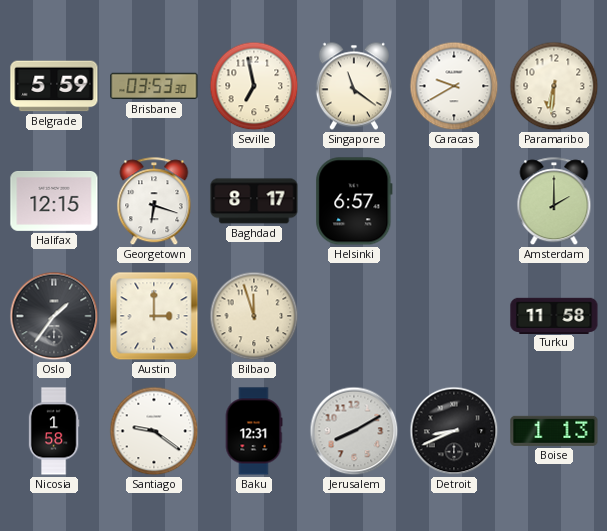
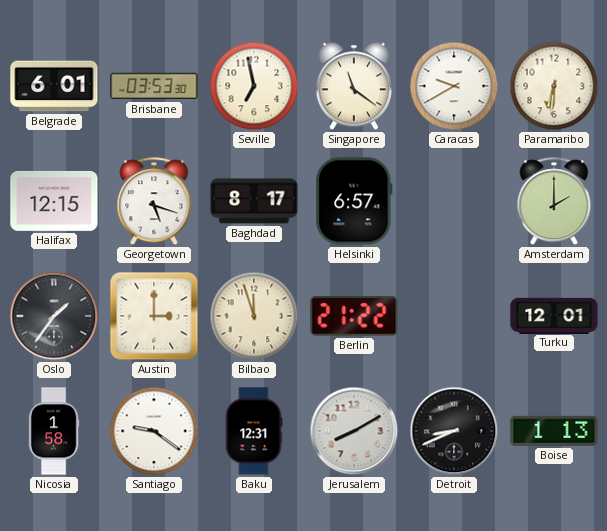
Belgrade: 5:59 -> 6:01 (54, 86)
Georgetown: 6:18 -> 5:18 (154, 202)
Berlin: none -> 21:22 (354, 316)
Turku: 11:58 -> 12:01 (554, 315)
